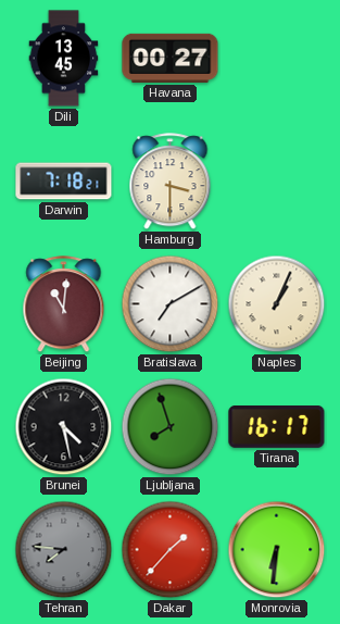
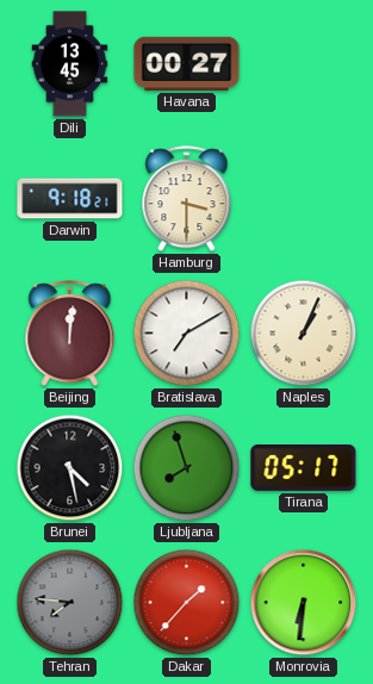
Darwin: 7:18 -> 9:18 (70, 199)
Beijing: 11:01 -> 12:01 (70, 334)
Tirana: 16:17 -> 05:17 (304, 468)
